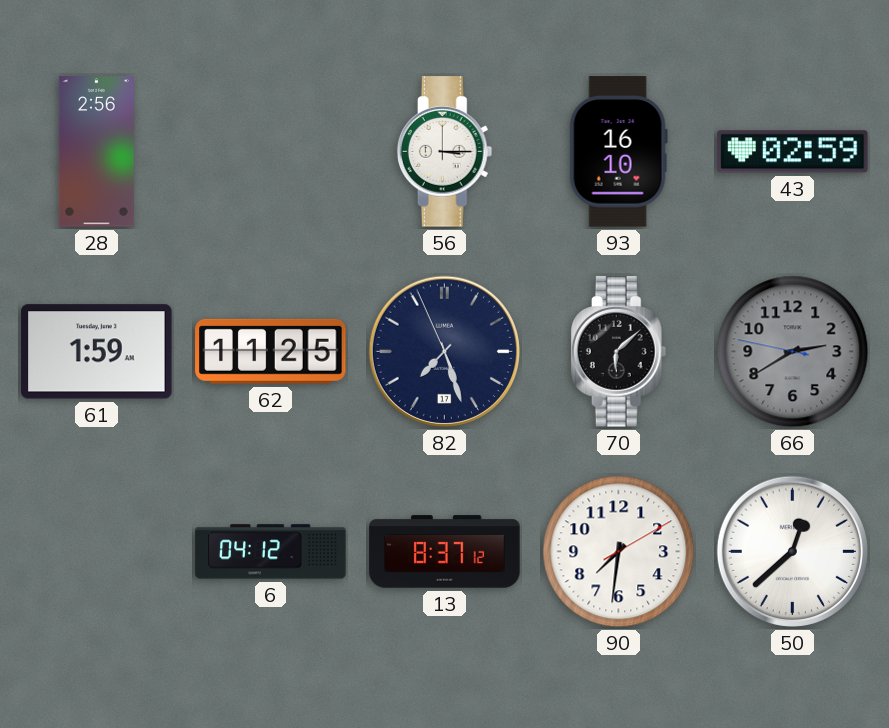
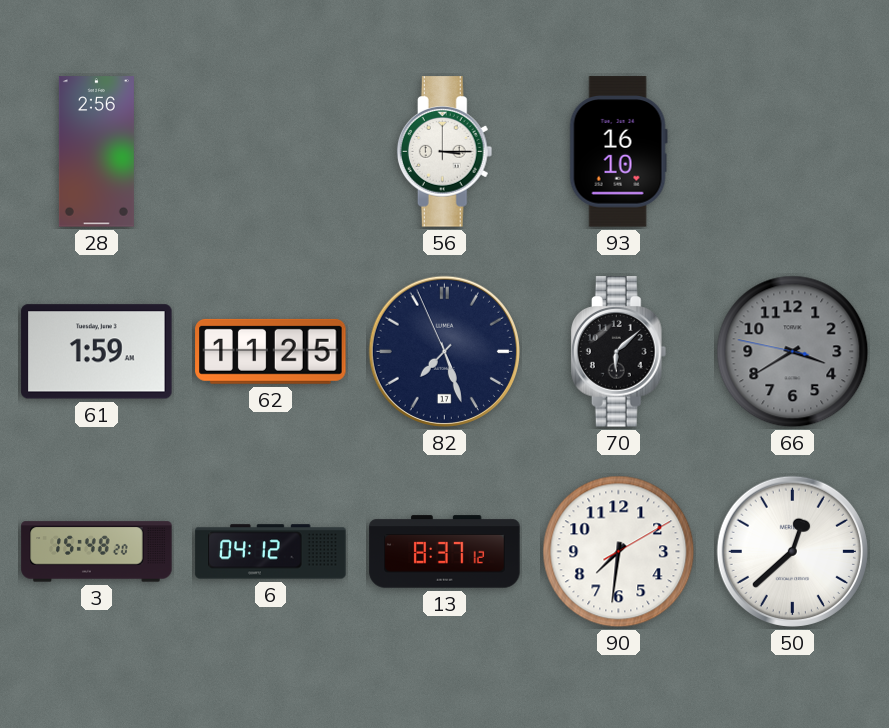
43: 02:59 -> none (793, 152)
66: 2:39 -> 3:39 (793, 352)
3: none -> 15:48 (97, 552)
